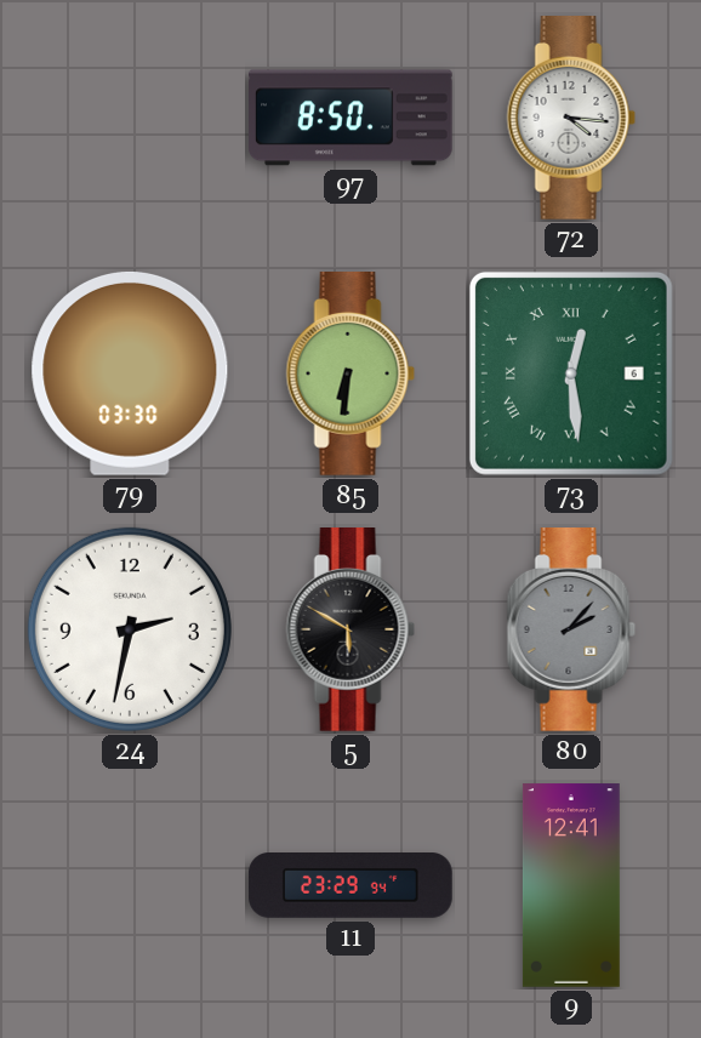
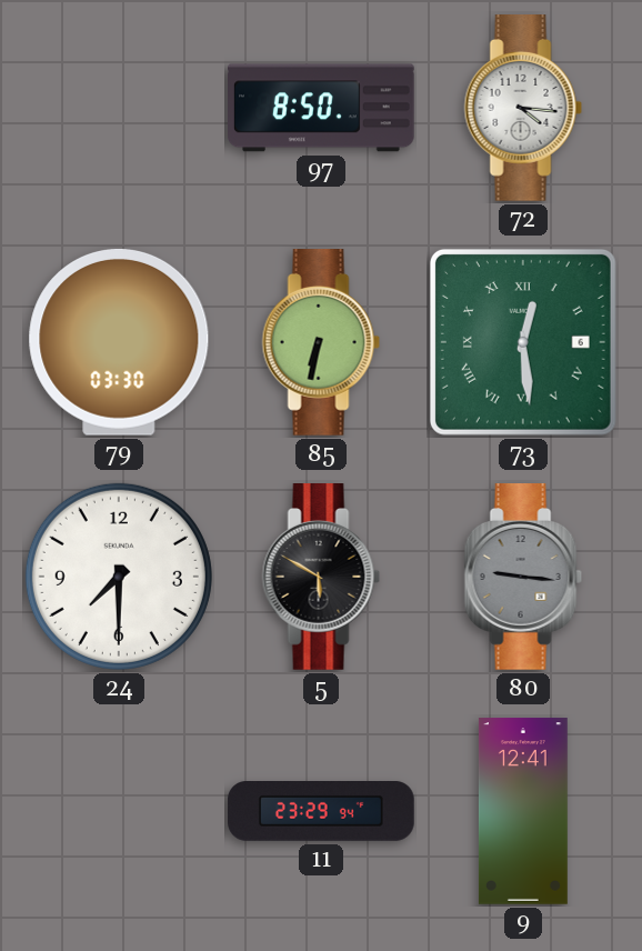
85: 6:31 -> 6:32 (321, 343)
24: 2:32 -> 7:30 (119, 577)
80: 2:07 -> 9:16 (523, 578)
